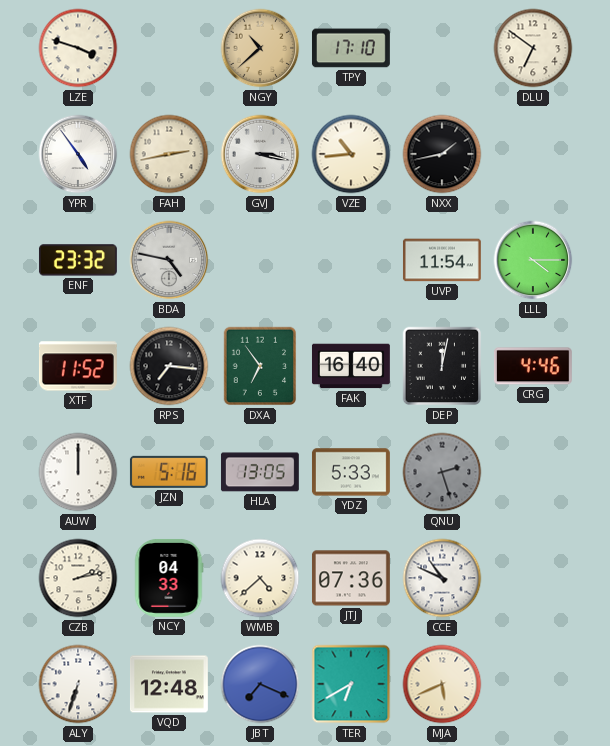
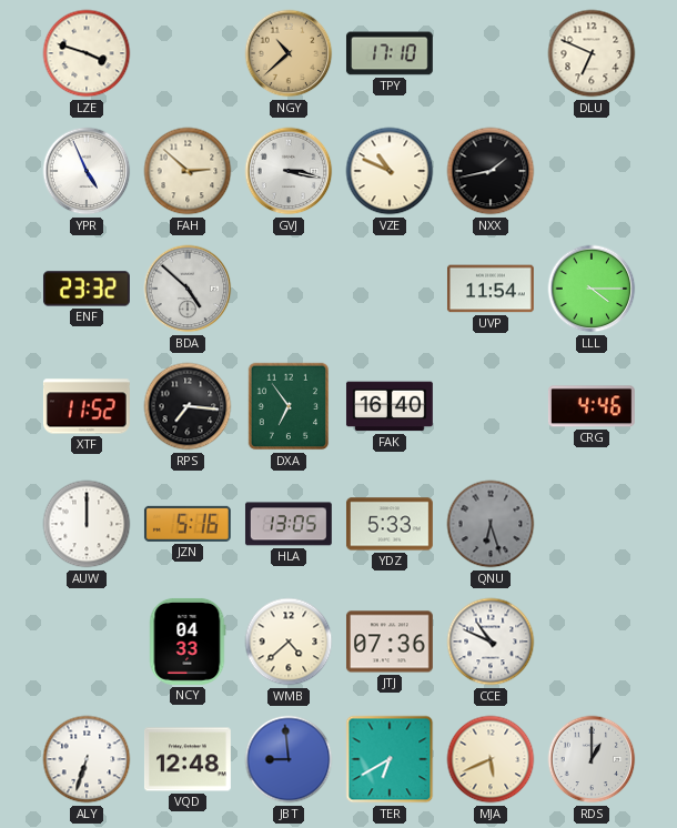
DLU: 6:51 -> 6:49 (592, 53)
YPR: 4:54 -> 4:56 (87, 171)
FAH: 2:43 -> 2:52 (188, 171)
VZE: 10:44 -> 10:49 (390, 171)
BDA: 4:47 -> 4:52 (188, 289)
DEP: 12:02 -> none (442, 366)
QNU: 2:27 -> 6:27 (491, 524)
CZB: 2:13 -> none (78, 578)
JBT: 7:19 -> 8:59 (289, 759)
RDS: none -> 1:00 (592, 759)
